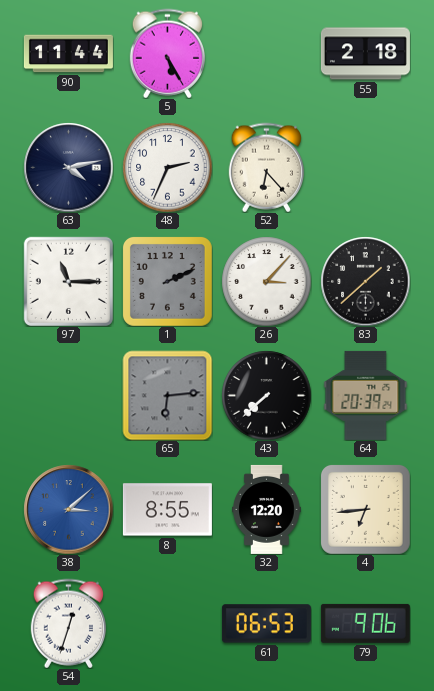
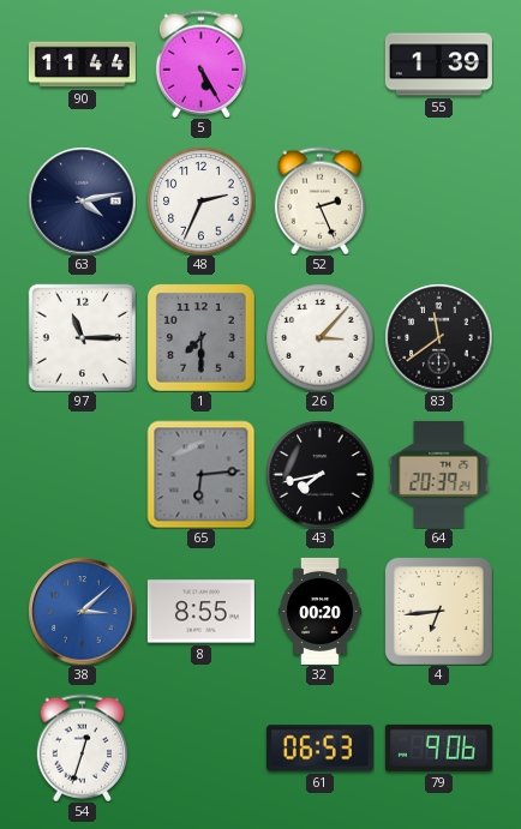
55: 2:18 -> 1:39 (438, 65)
52: 6:23 -> 2:26 (319, 200)
1: 2:11 -> 7:30 (200, 337)
83: 1:38 -> 11:39 (438, 337)
43: 7:38 -> 7:43 (319, 474)
32: 12:20 -> 00:20 (321, 611)
